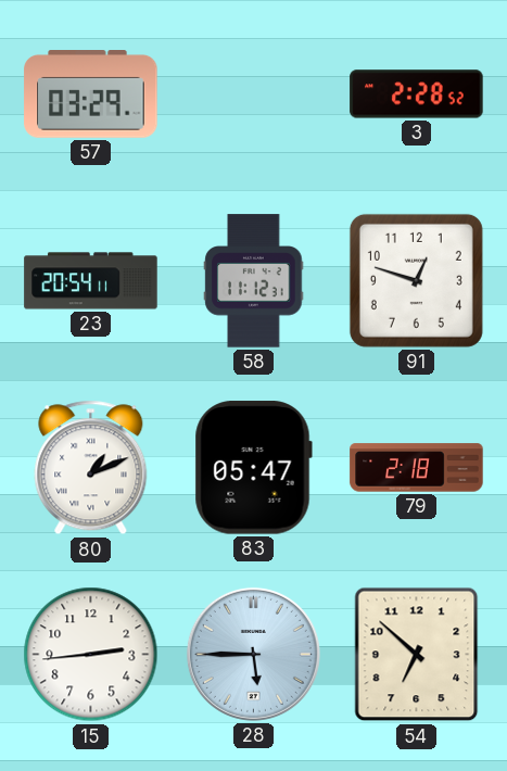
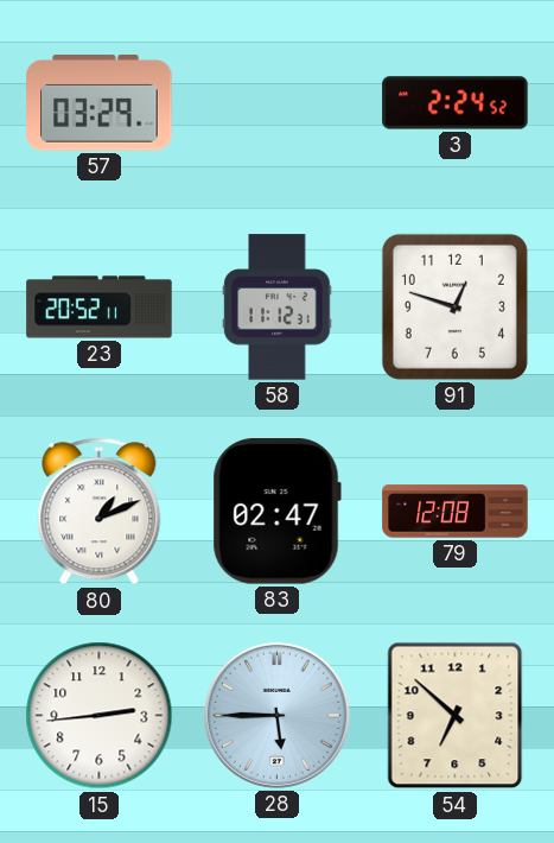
3: 2:28 -> 2:24 (456, 103)
23: 20:54 -> 20:52 (100, 308)
83: 05:47 -> 02:47 (276, 512)
79: 2:18 -> 12:08 (456, 512)
